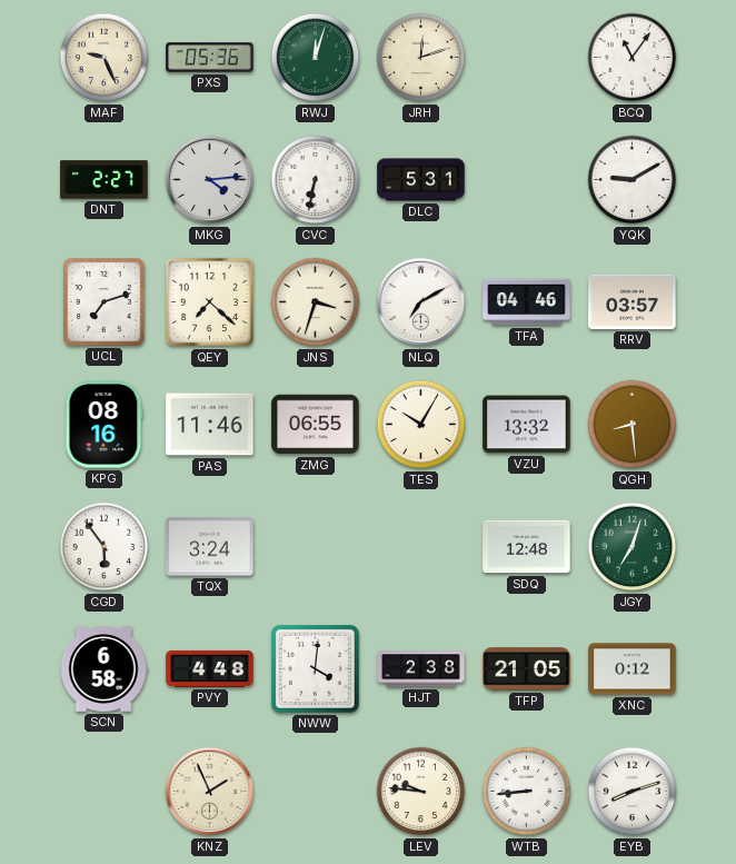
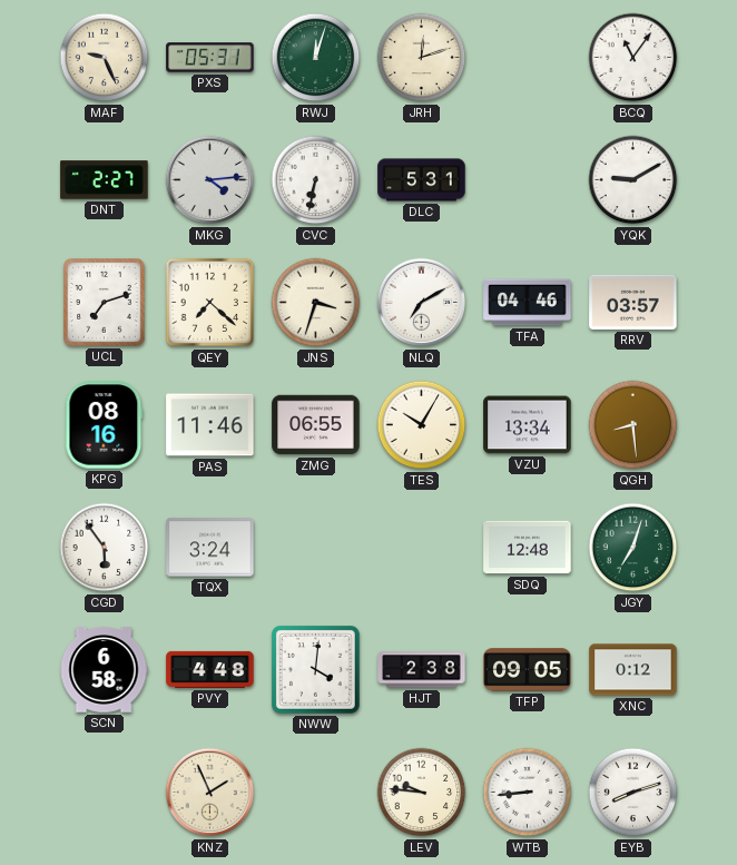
PXS: 05:36 -> 05:31 (210, 58)
VZU: 13:32 -> 13:34 (528, 425)
TFP: 21:05 -> 09:05 (528, 670)
